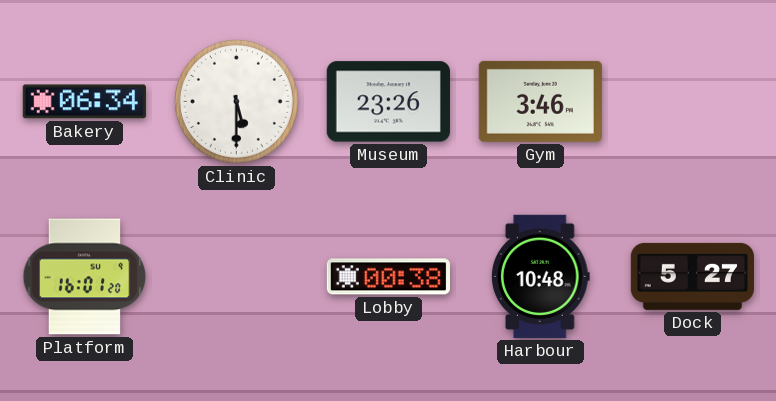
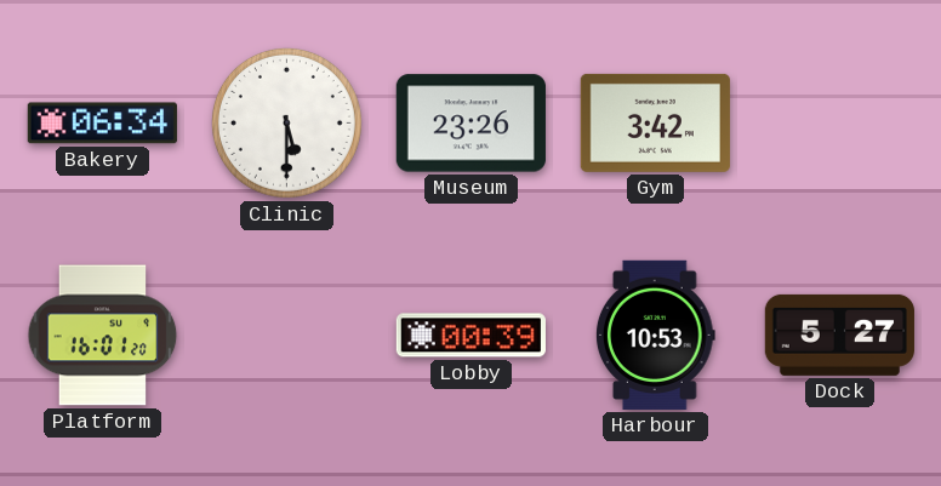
Gym: 3:46 -> 3:42 (655, 122)
Lobby: 00:38 -> 00:39 (470, 336)
Harbour: 10:48 -> 10:53 (655, 335)
